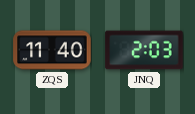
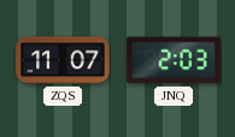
ZQS: 11:40 -> 11:07 (63, 60)
